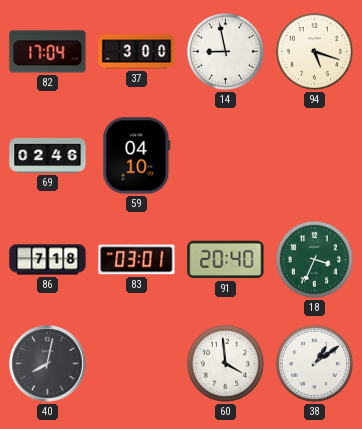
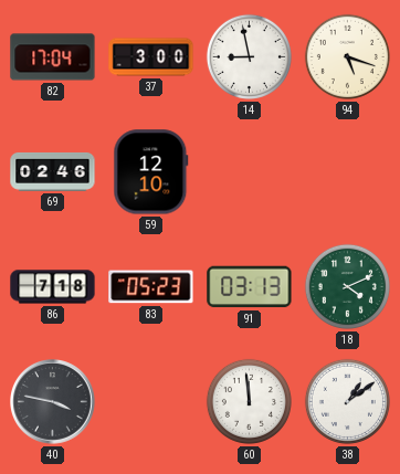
59: 04:10 -> 12:10 (151, 172)
83: 03:01 -> 05:23 (151, 287)
91: 20:40 -> 03:13 (250, 287)
18: 3:34 -> 4:11 (347, 286)
40: 8:02 -> 3:47 (53, 402)
60: 3:59 -> 11:59 (249, 401)
